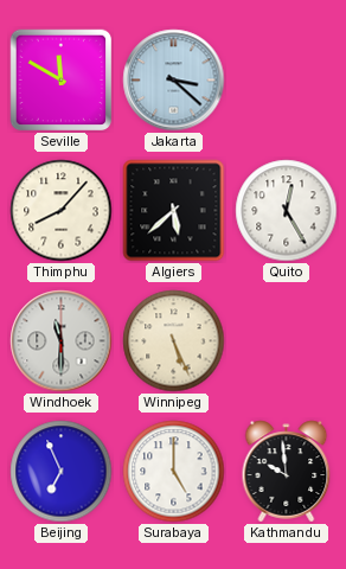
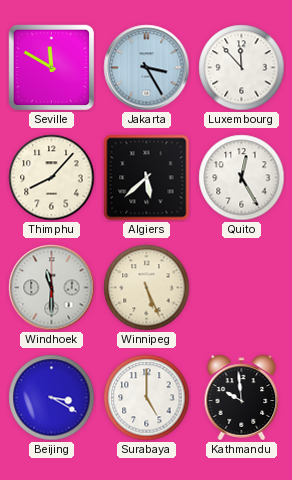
Jakarta: 3:22 -> 3:25 (147, 68)
Luxembourg: none -> 11:53 (242, 68)
Beijing: 6:56 -> 3:20 (52, 398)
